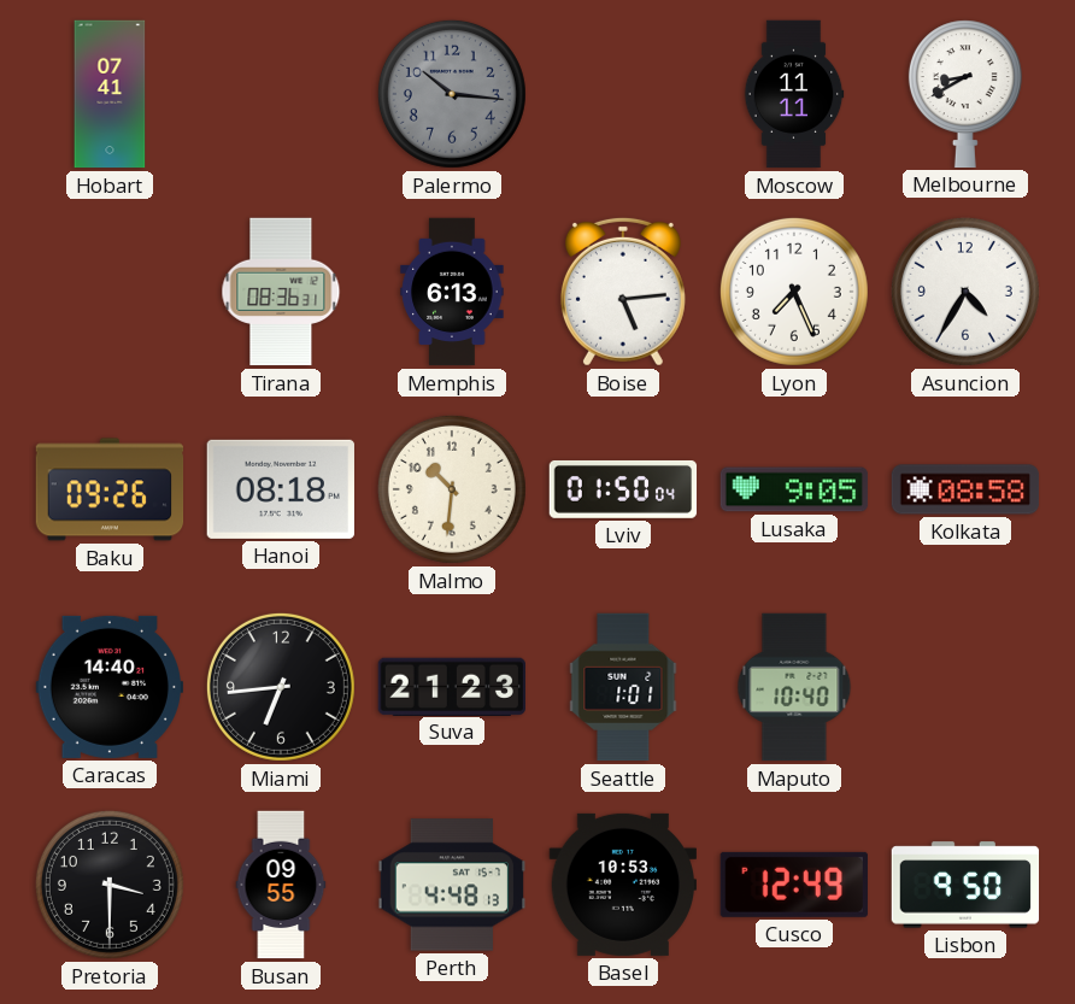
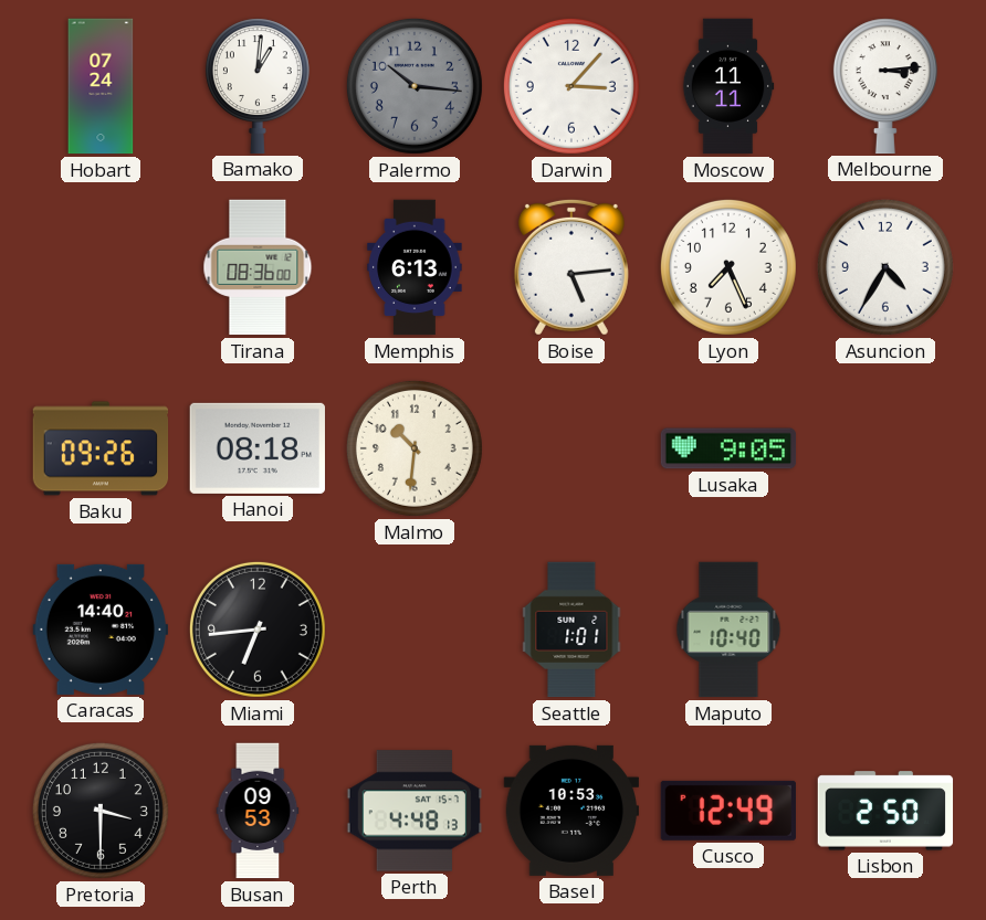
Hobart: 07:41 -> 07:24 (101, 86)
Bamako: none -> 1:01 (258, 86)
Darwin: none -> 3:07 (571, 86)
Melbourne: 8:40 -> 3:14 (885, 86)
Tirana: 08:36:31 -> 08:36:00 (258, 267)
Lviv: 01:50 -> none (623, 489)
Kolkata: 08:58 -> none (965, 489)
Suva: 21:23 -> none (451, 686)
Busan: 09:55 -> 09:53 (258, 811)
Lisbon: 9:50 -> 2:50 (885, 811)
